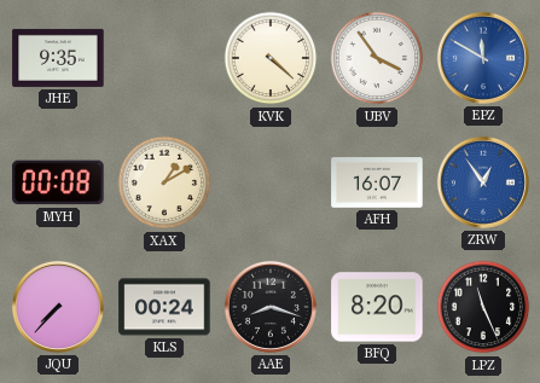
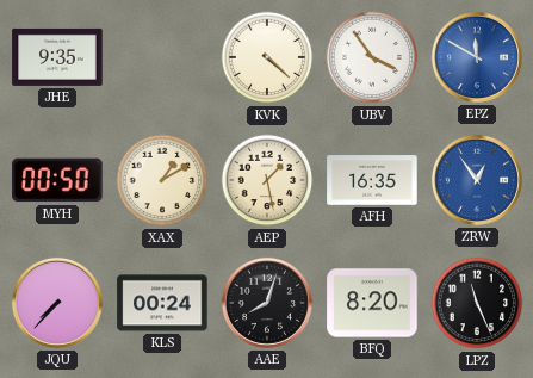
MYH: 00:08 -> 00:50 (57, 180)
AEP: none -> 1:28 (267, 180)
AFH: 16:07 -> 16:35 (372, 180)
AAE: 8:18 -> 8:03 (267, 303)
